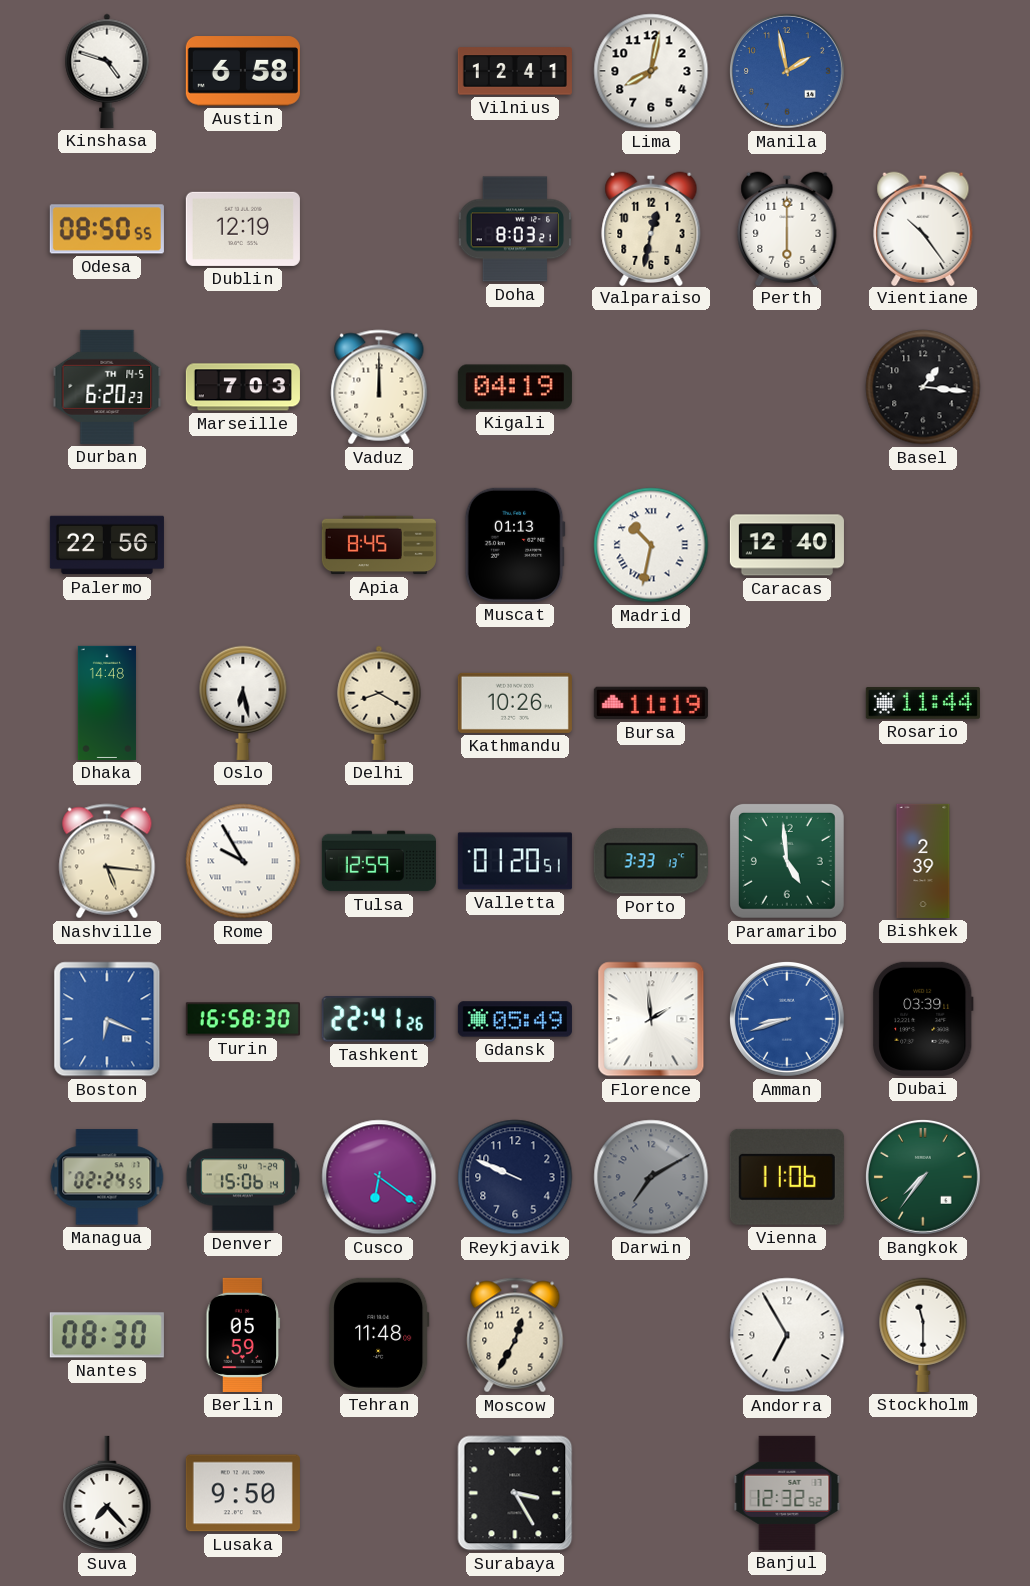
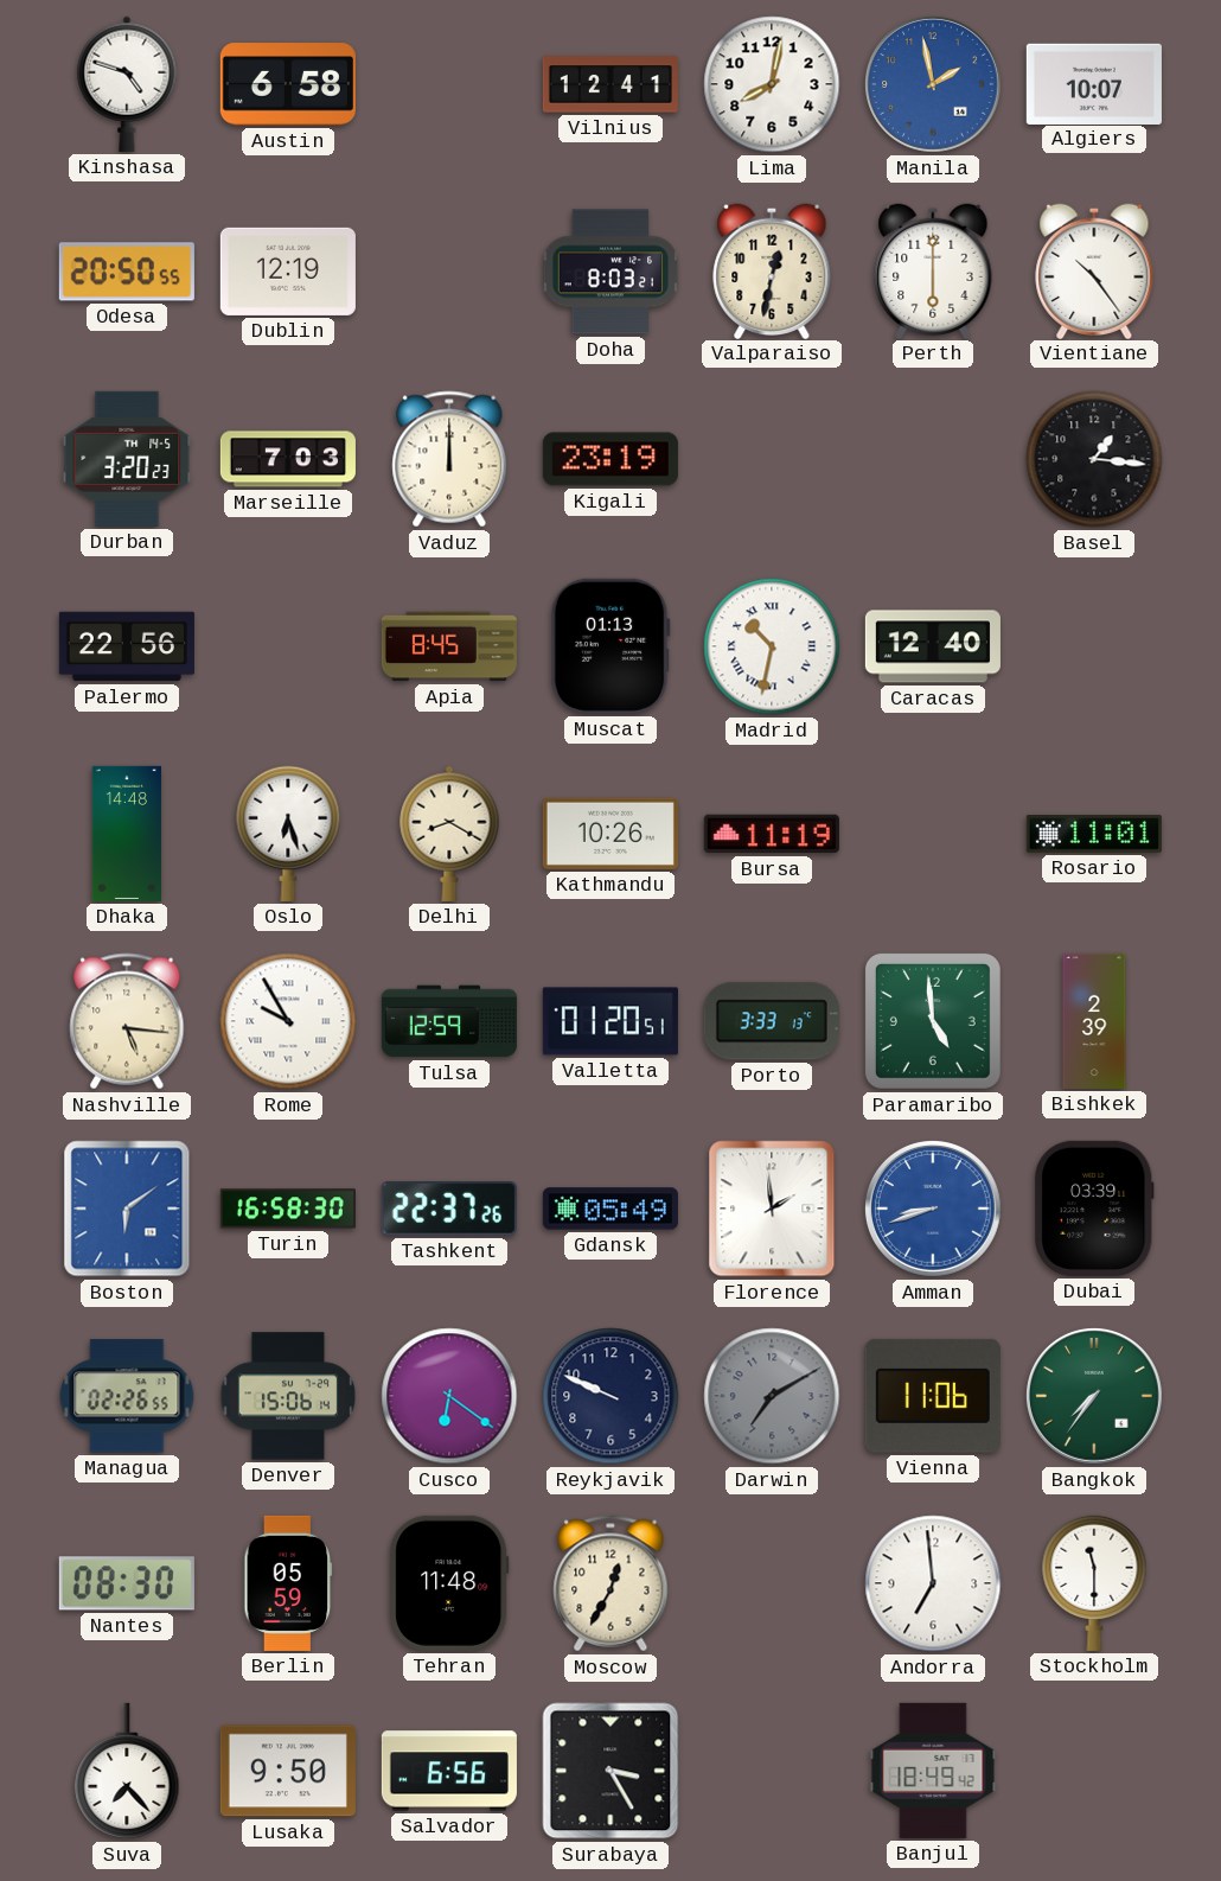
Algiers: none -> 10:07 (1094, 83)
Odesa: 08:50 -> 20:50 (127, 272)
Durban: 6:20 -> 3:20 (127, 459)
Kigali: 04:19 -> 23:19 (610, 459)
Oslo: 6:28 -> 6:27 (288, 834)
Rosario: 11:44 -> 11:01 (1094, 835)
Boston: 6:19 -> 6:09 (127, 1209)
Tashkent: 22:41 -> 22:37 (449, 1209)
Managua: 02:24 -> 02:26 (127, 1396)
Andorra: 6:55 -> 6:59 (933, 1583)
Salvador: none -> 6:56 (449, 1771)
Banjul: 12:32 -> 18:49 (933, 1771)
